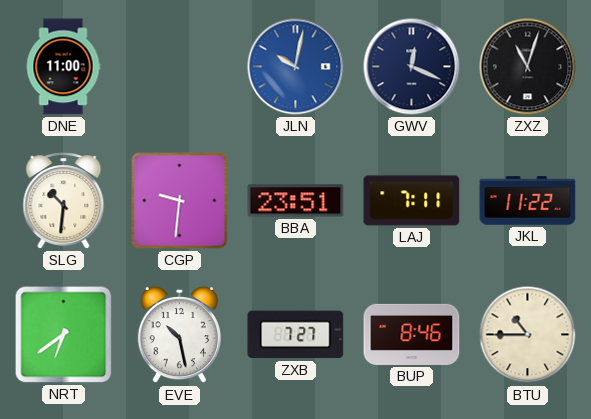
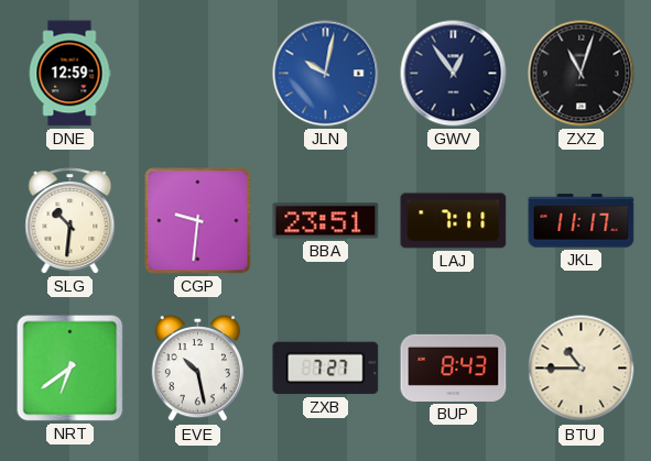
DNE: 11:00 -> 12:59 (69, 74)
GWV: 12:19 -> 12:54 (454, 74)
JKL: 11:22 -> 11:17 (582, 221)
BUP: 8:46 -> 8:43 (454, 367)
